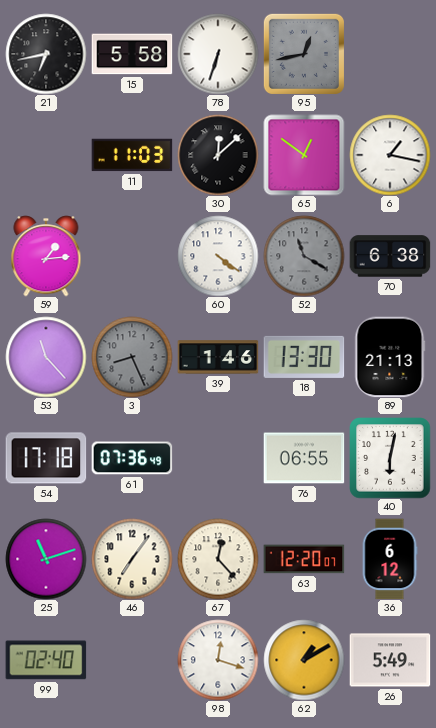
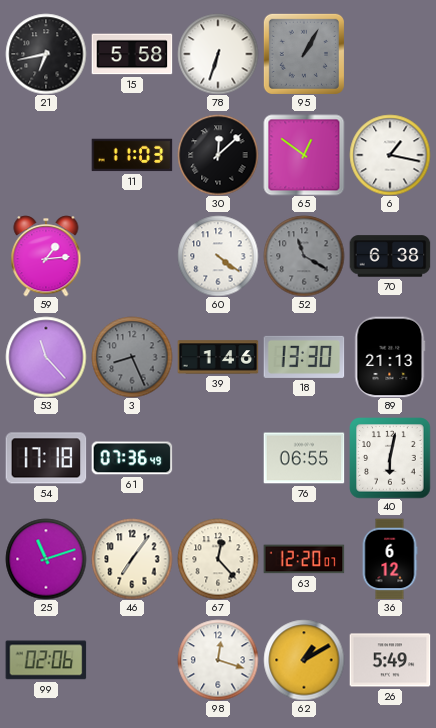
95: 12:43 -> 1:05 (304, 54)
99: 02:40 -> 02:06 (46, 660)
